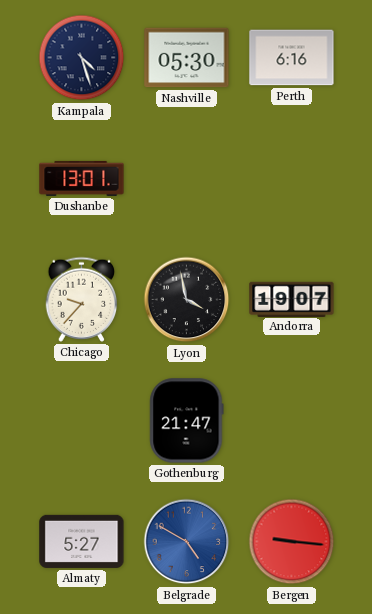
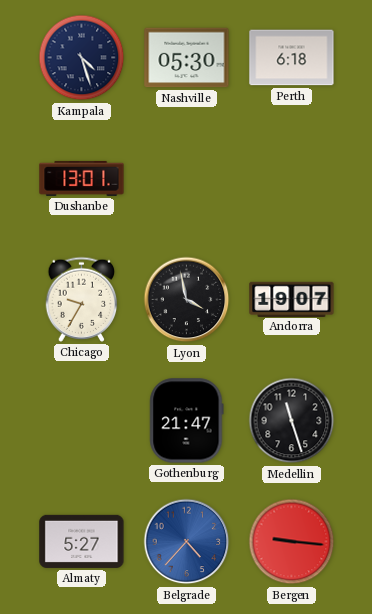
Perth: 6:16 -> 6:18 (292, 58)
Chicago: 9:37 -> 9:35 (82, 299)
Medellin: none -> 11:27 (292, 421)
Belgrade: 4:50 -> 4:37 (187, 542)
